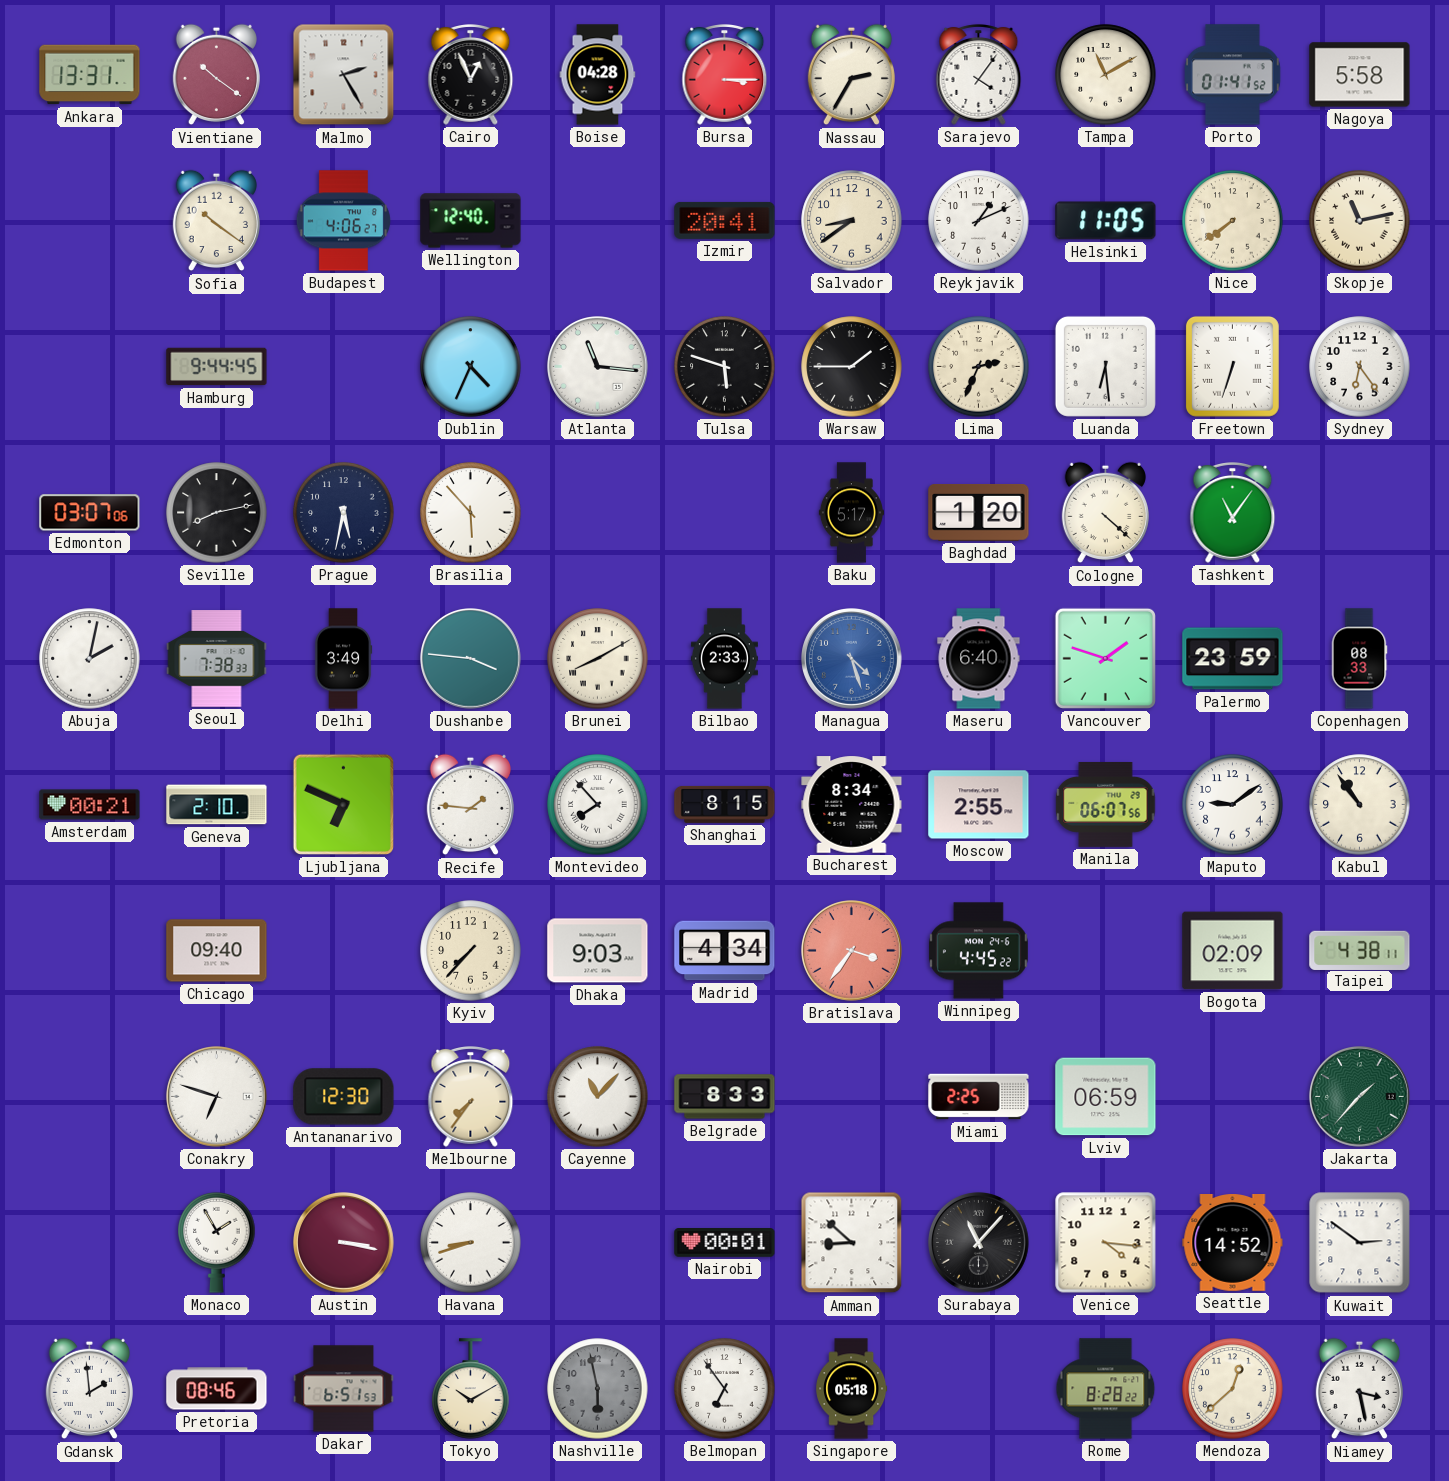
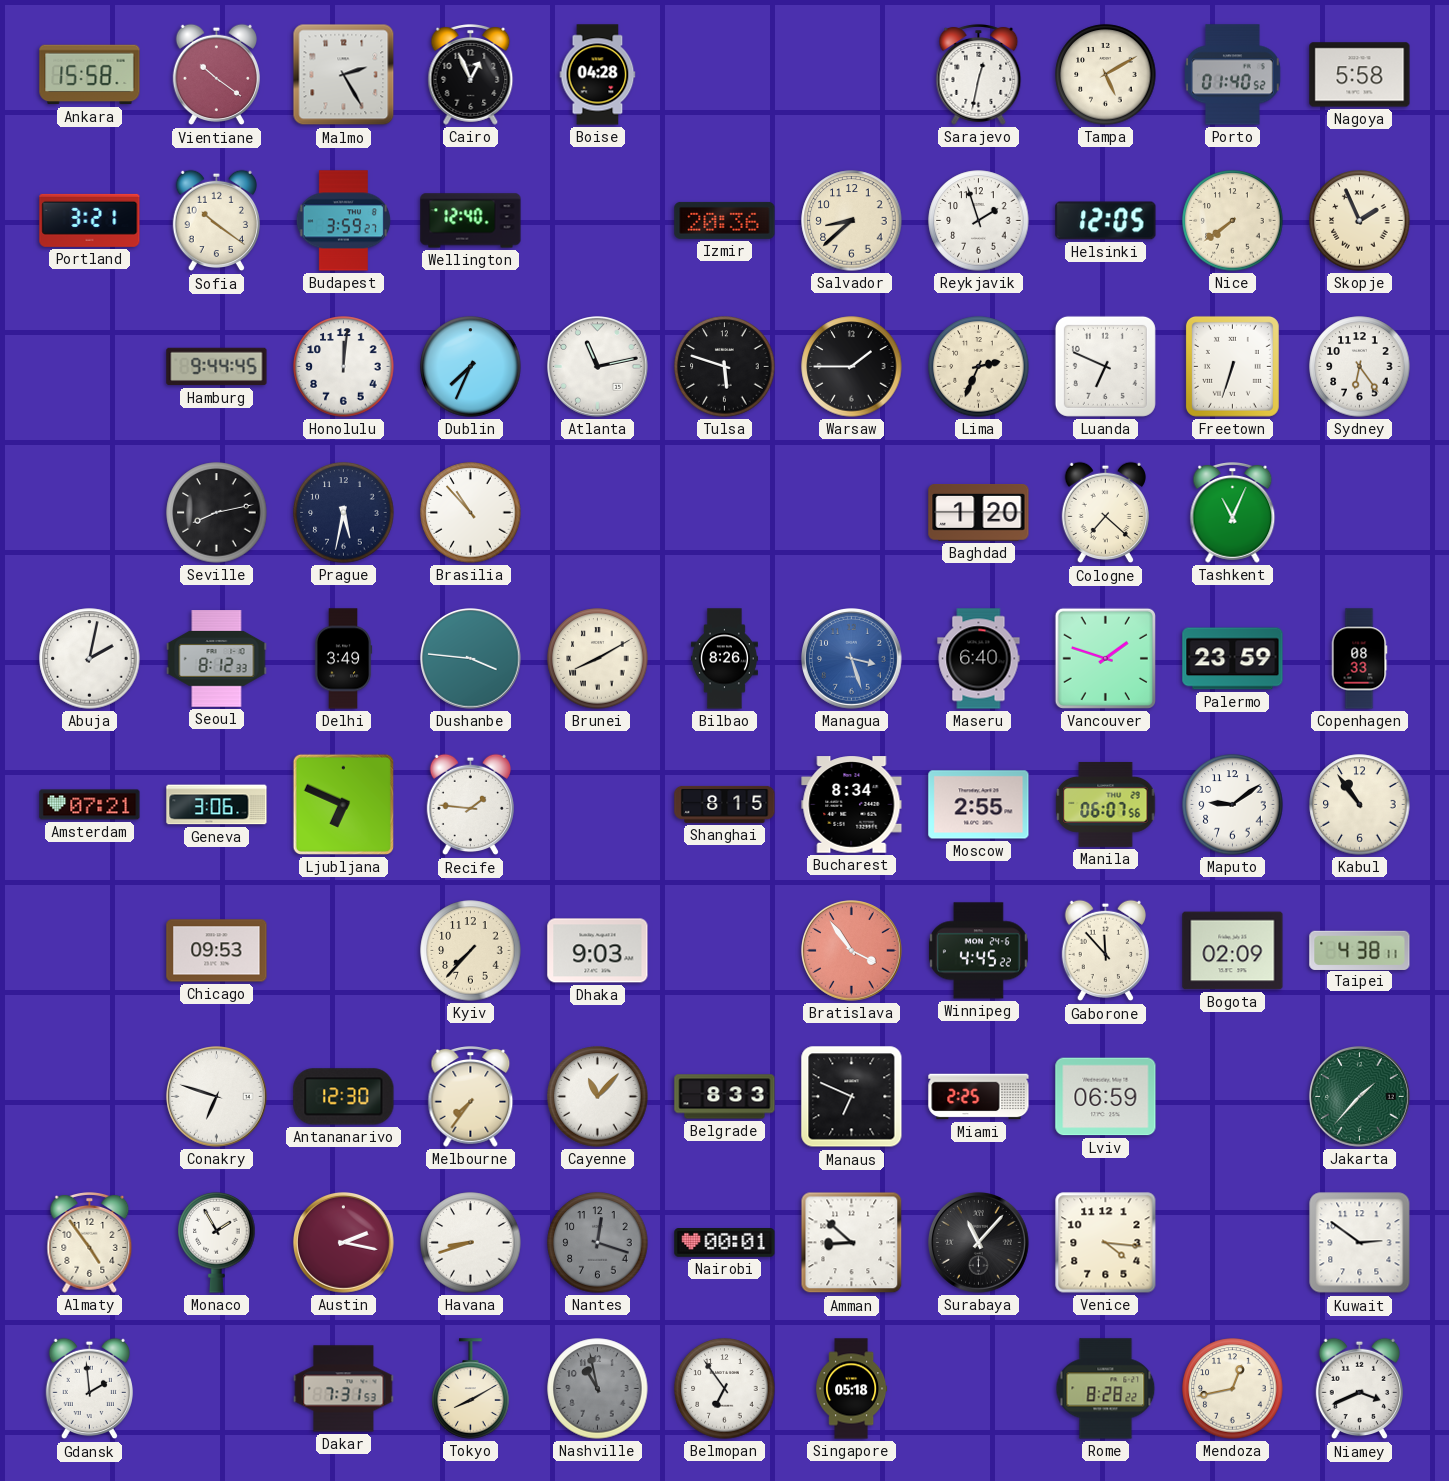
Ankara: 13:31 -> 15:58 (90, 75)
Bursa: 3:15 -> none (725, 75)
Nassau: 2:35 -> none (851, 75)
Sarajevo: 4:06 -> 12:32 (979, 75)
Tampa: 11:10 -> 5:10 (1106, 75)
Porto: 01:41 -> 01:40 (1233, 75)
Portland: none -> 3:21 (90, 220)
Budapest: 4:06 -> 3:59 (343, 221)
Izmir: 20:41 -> 20:36 (725, 220)
Salvador: 8:39 -> 8:38 (852, 221)
Reykjavik: 1:11 -> 1:57 (979, 221)
Helsinki: 11:05 -> 12:05 (1106, 221)
Skopje: 11:13 -> 1:56 (1360, 221)
Honolulu: none -> 12:01 (344, 367)
Dublin: 4:34 -> 7:34 (471, 367)
Atlanta: 11:16 -> 11:13 (598, 367)
Luanda: 6:29 -> 6:49 (1105, 366)
Edmonton: 03:07 -> none (90, 513)
Brasilia: 5:53 -> 10:53 (471, 513)
Baku: 5:17 -> none (851, 513)
Cologne: 4:22 -> 7:22 (1105, 513)
Tashkent: 11:06 -> 11:04 (1233, 513)
Seoul: 7:38 -> 8:12 (217, 659)
Bilbao: 2:33 -> 8:26 (724, 659)
Managua: 4:27 -> 3:27 (852, 659)
Amsterdam: 00:21 -> 07:21 (90, 805)
Geneva: 2:10 -> 3:06 (217, 805)
Montevideo: 7:53 -> none (598, 805)
Chicago: 09:40 -> 09:53 (217, 951)
Madrid: 4:34 -> none (725, 951)
Bratislava: 3:36 -> 3:54 (852, 951)
Gaborone: none -> 11:53 (1105, 951)
Manaus: none -> 6:49 (852, 1097)
Almaty: none -> 4:54 (90, 1243)
Austin: 3:17 -> 2:17 (344, 1243)
Nantes: none -> 12:18 (598, 1243)
Seattle: 14:52 -> none (1233, 1243)
Pretoria: 08:46 -> none (217, 1389)
Dakar: 6:51 -> 7:31 (344, 1389)
Tokyo: 10:10 -> 8:10 (471, 1389)
Nashville: 5:58 -> 10:58 (598, 1389)
Mendoza: 12:38 -> 12:43 (1233, 1389)
Niamey: 3:28 -> 3:41 (1359, 1389)
